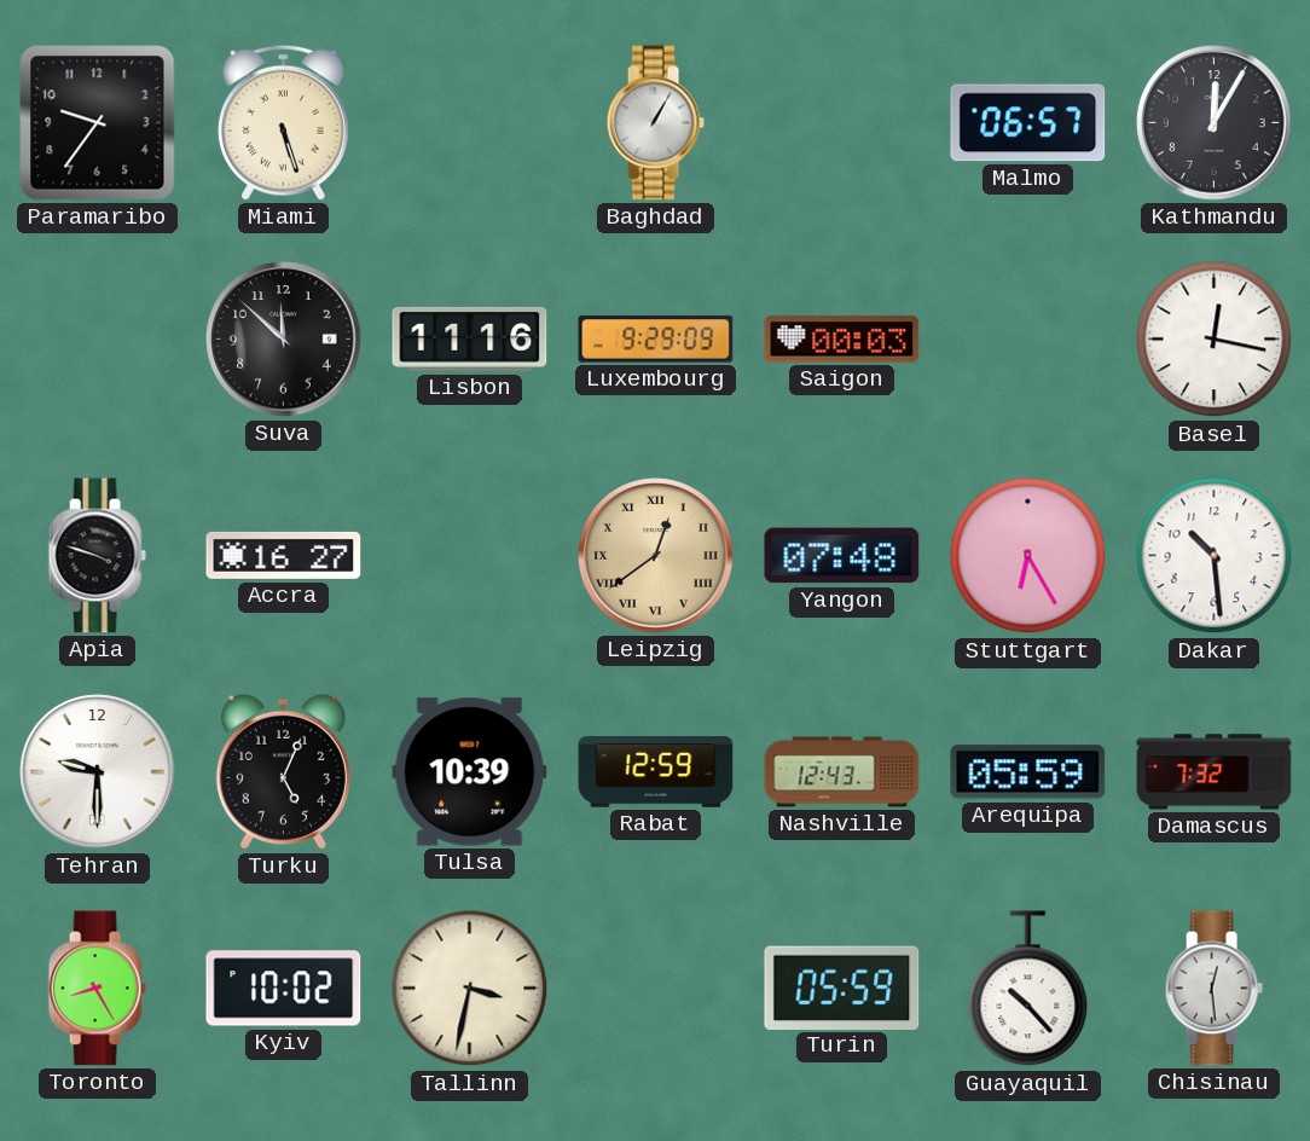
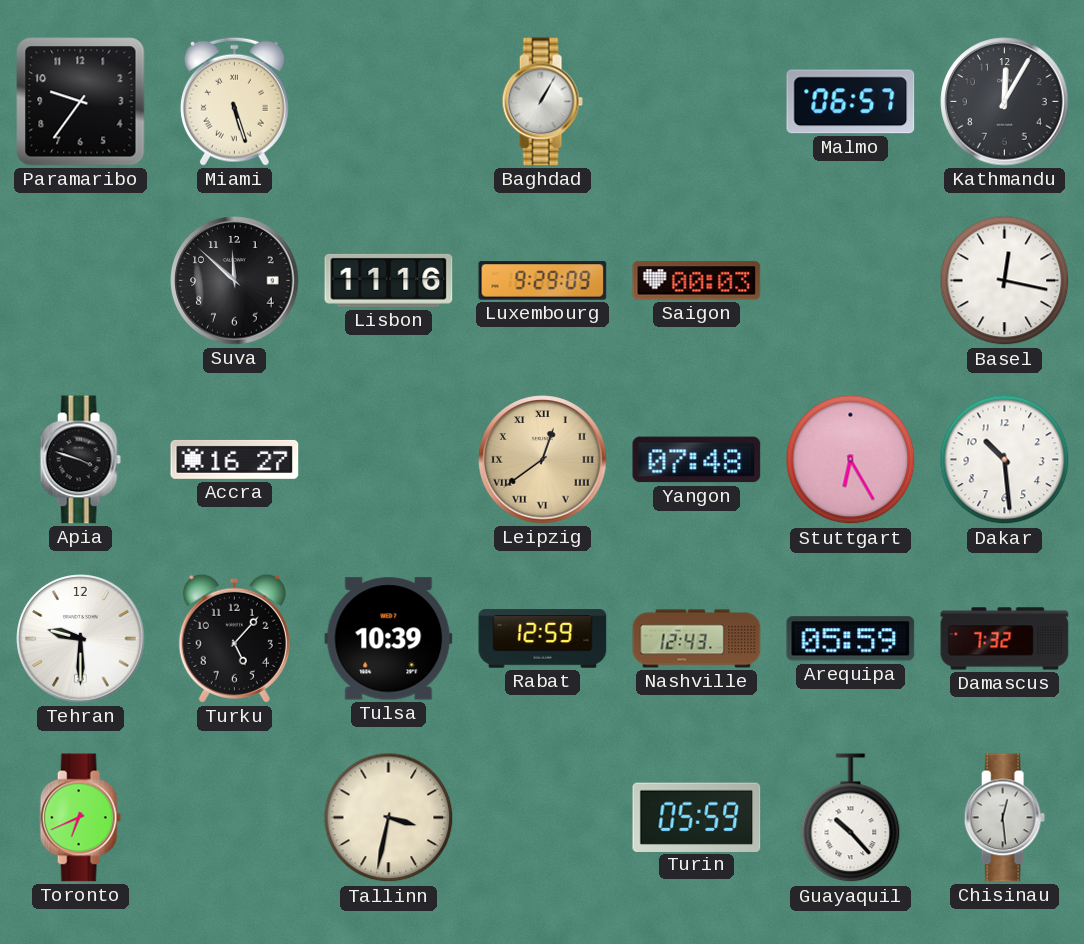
Turku: 5:04 -> 5:07 (234, 638)
Toronto: 8:25 -> 6:41 (80, 818)
Kyiv: 10:02 -> none (284, 989)
